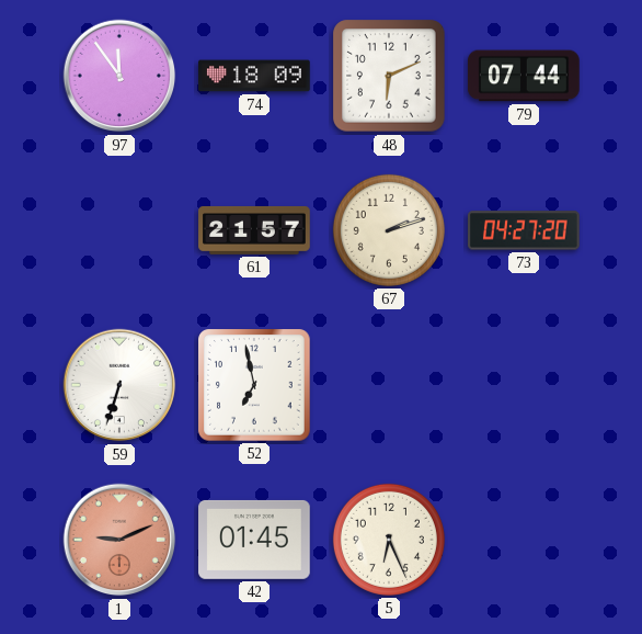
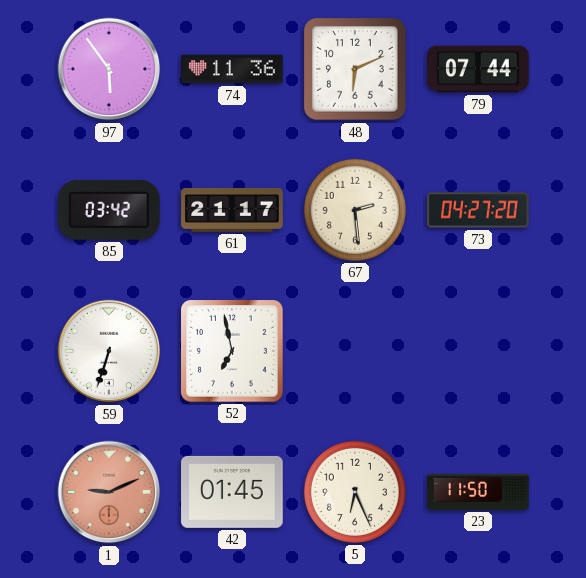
97: 11:54 -> 5:54 (109, 69)
74: 18:09 -> 11:36 (232, 69)
85: none -> 03:42 (109, 210)
61: 21:57 -> 21:17 (232, 210)
67: 2:12 -> 2:29 (355, 210)
23: none -> 11:50 (478, 492)
